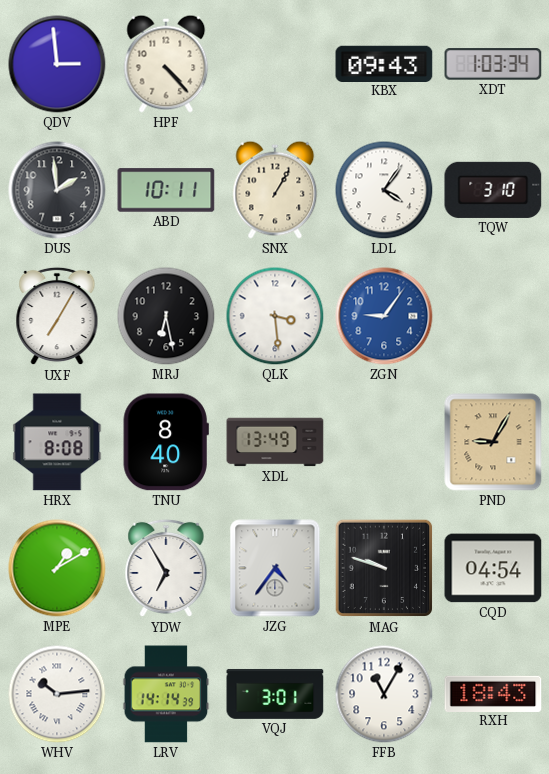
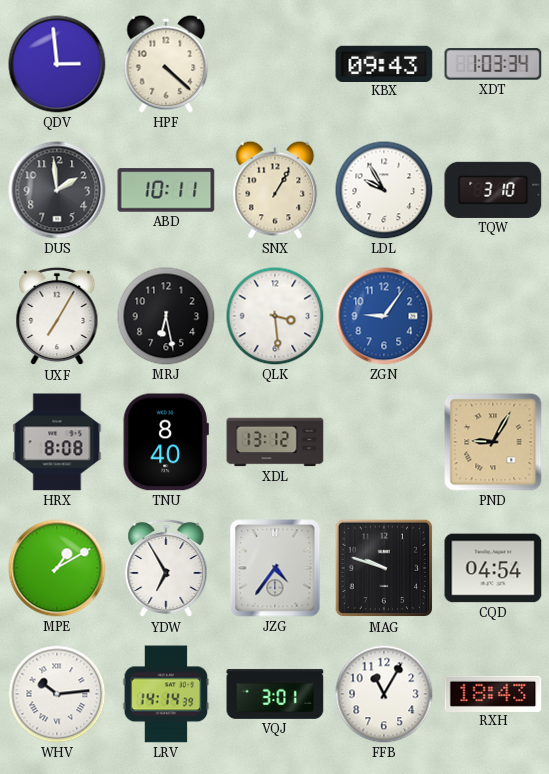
HPF: 4:23 -> 4:22 (166, 64)
LDL: 4:06 -> 9:55 (384, 190)
XDL: 13:49 -> 13:12 (275, 442)
